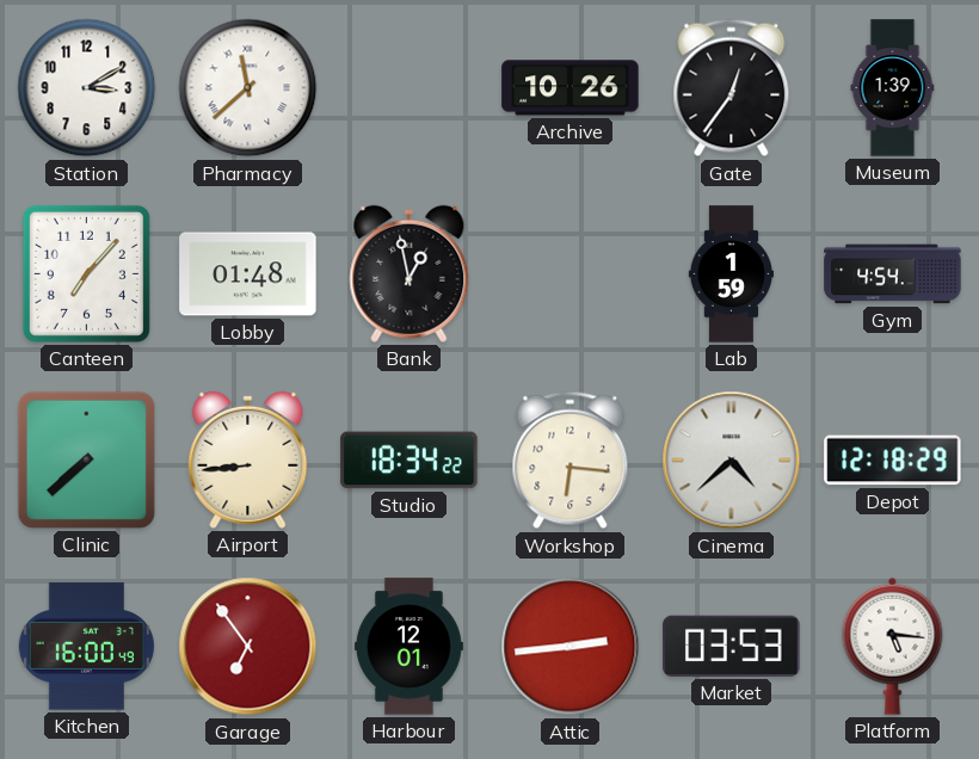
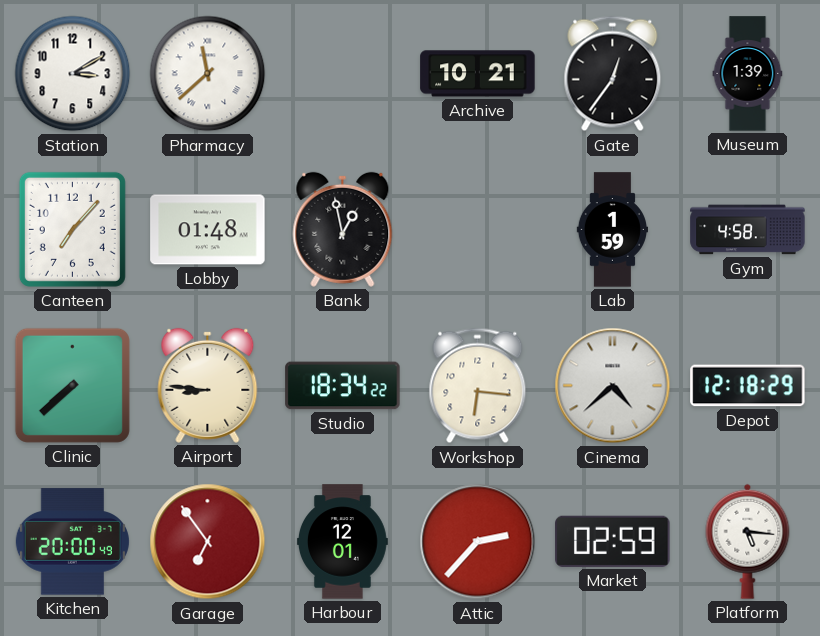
Archive: 10:26 -> 10:21 (478, 74)
Gym: 4:54 -> 4:58 (748, 230)
Airport: 8:44 -> 8:46 (208, 385)
Kitchen: 16:00 -> 20:00 (72, 542)
Attic: 2:44 -> 2:37 (478, 542)
Market: 03:53 -> 02:59 (613, 541)
